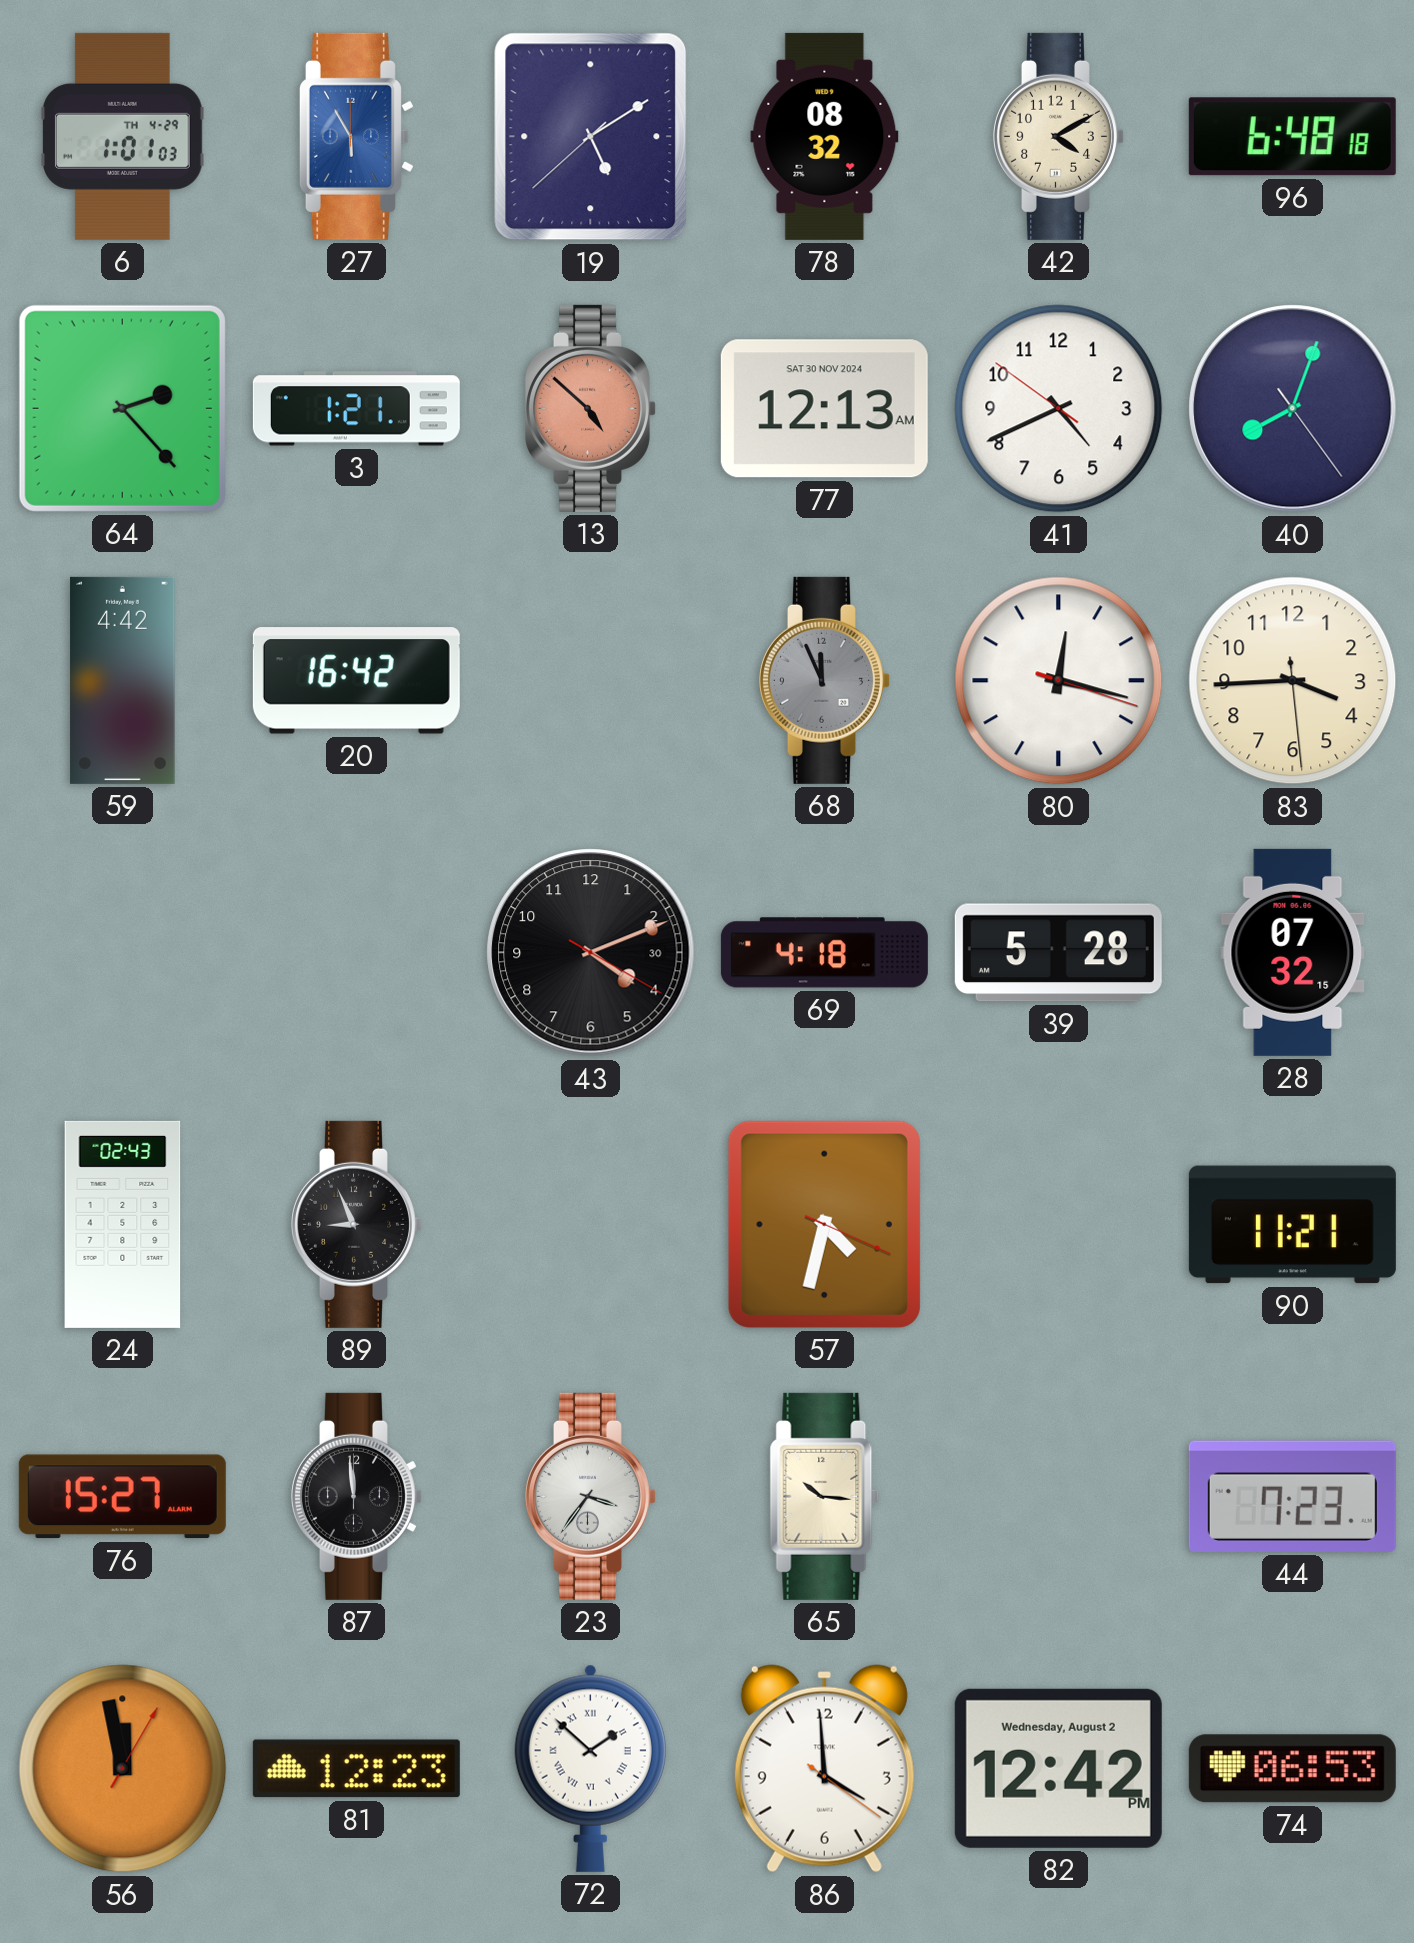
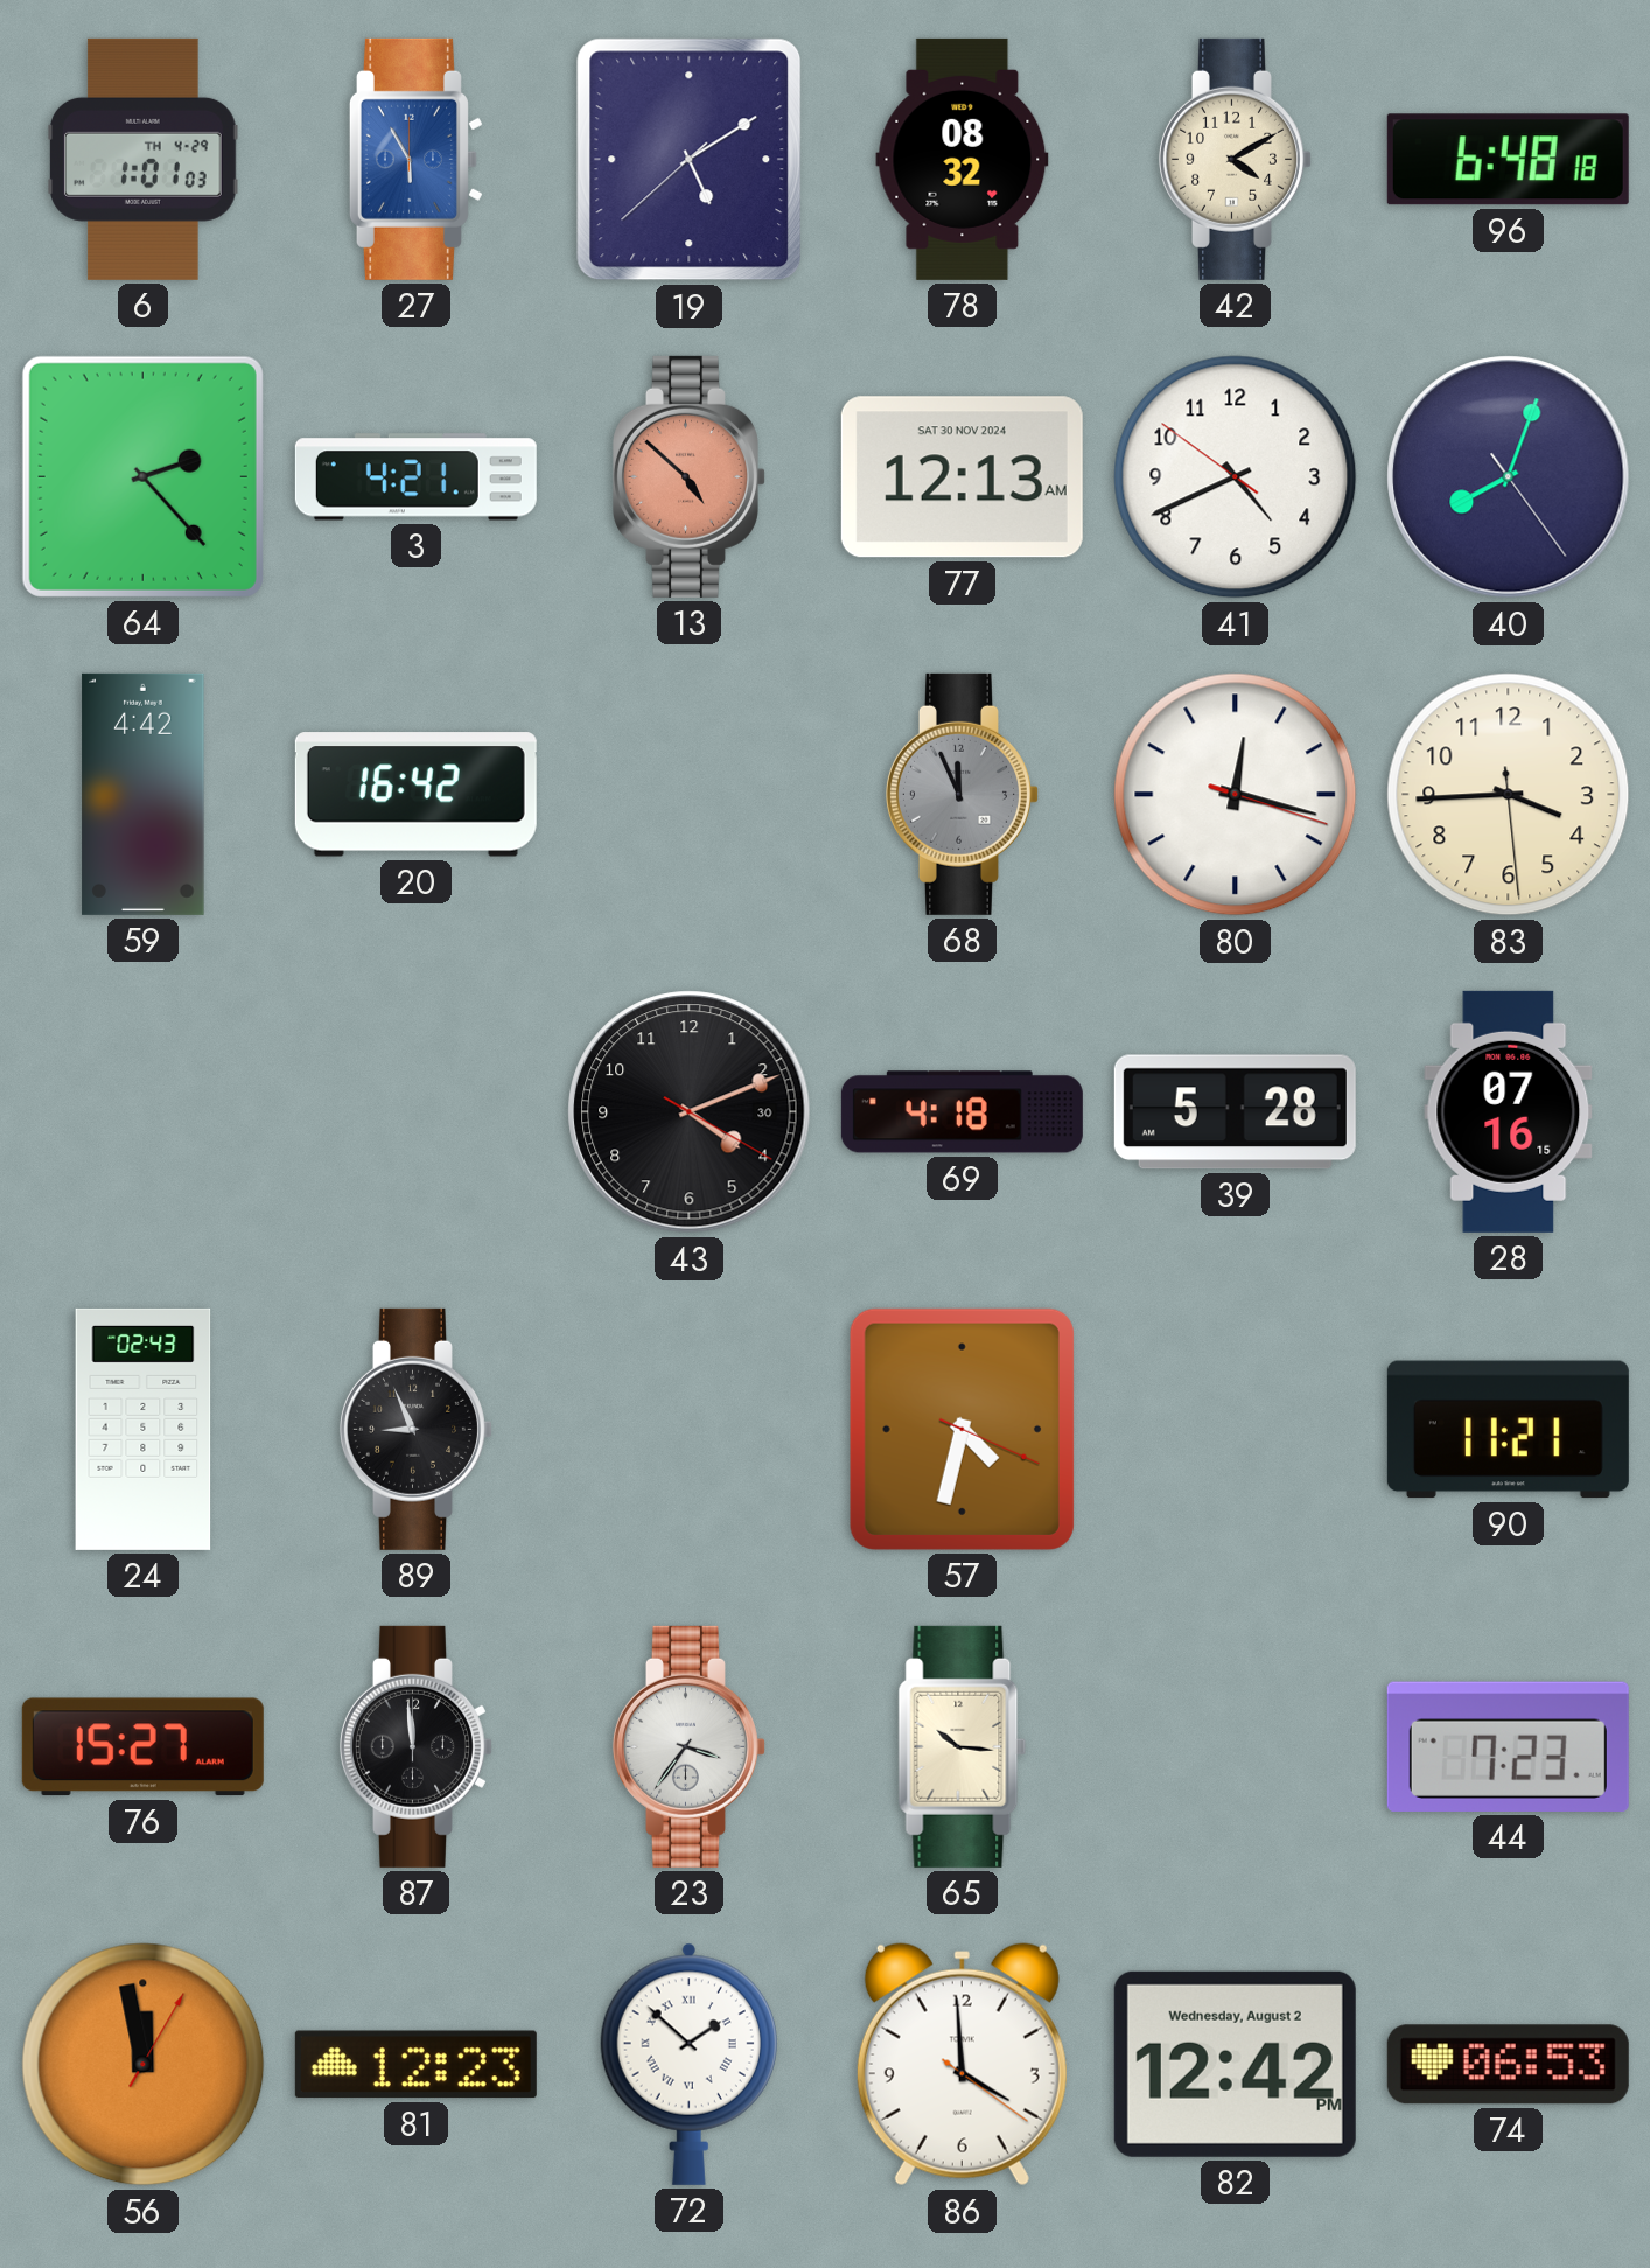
3: 1:21 -> 4:21 (415, 477)
28: 07:32 -> 07:16 (1509, 1111)
